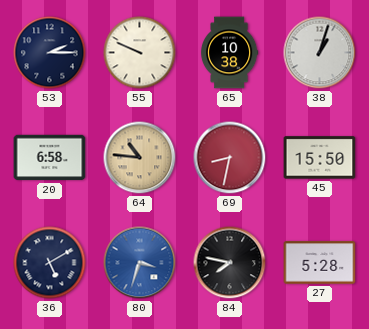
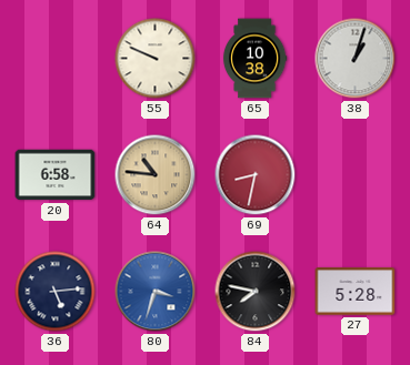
53: 2:15 -> none (50, 53)
45: 15:50 -> none (320, 158)
36: 5:10 -> 5:14 (56, 292)
